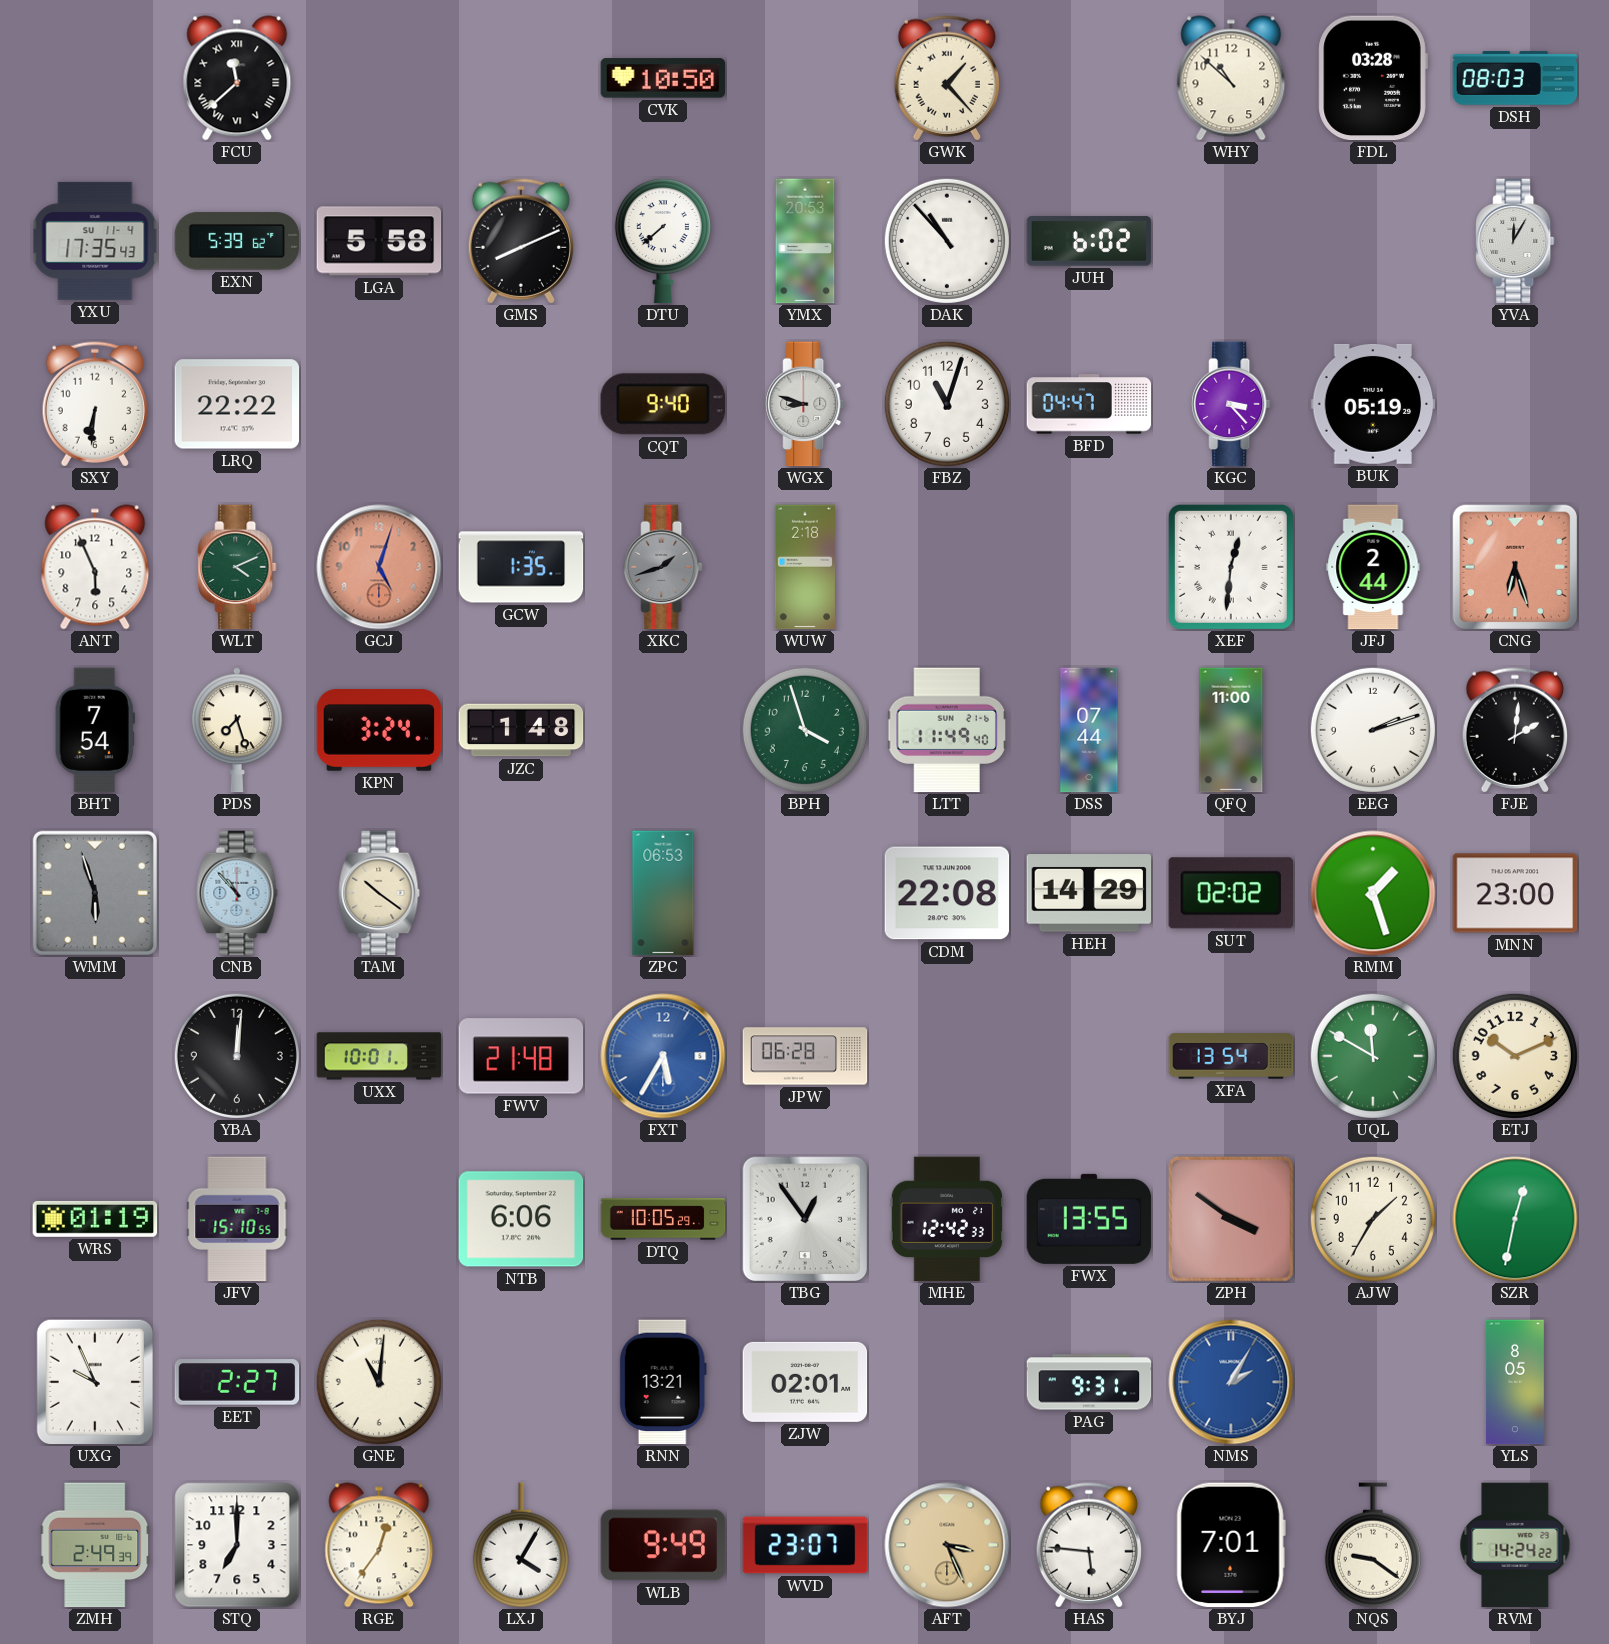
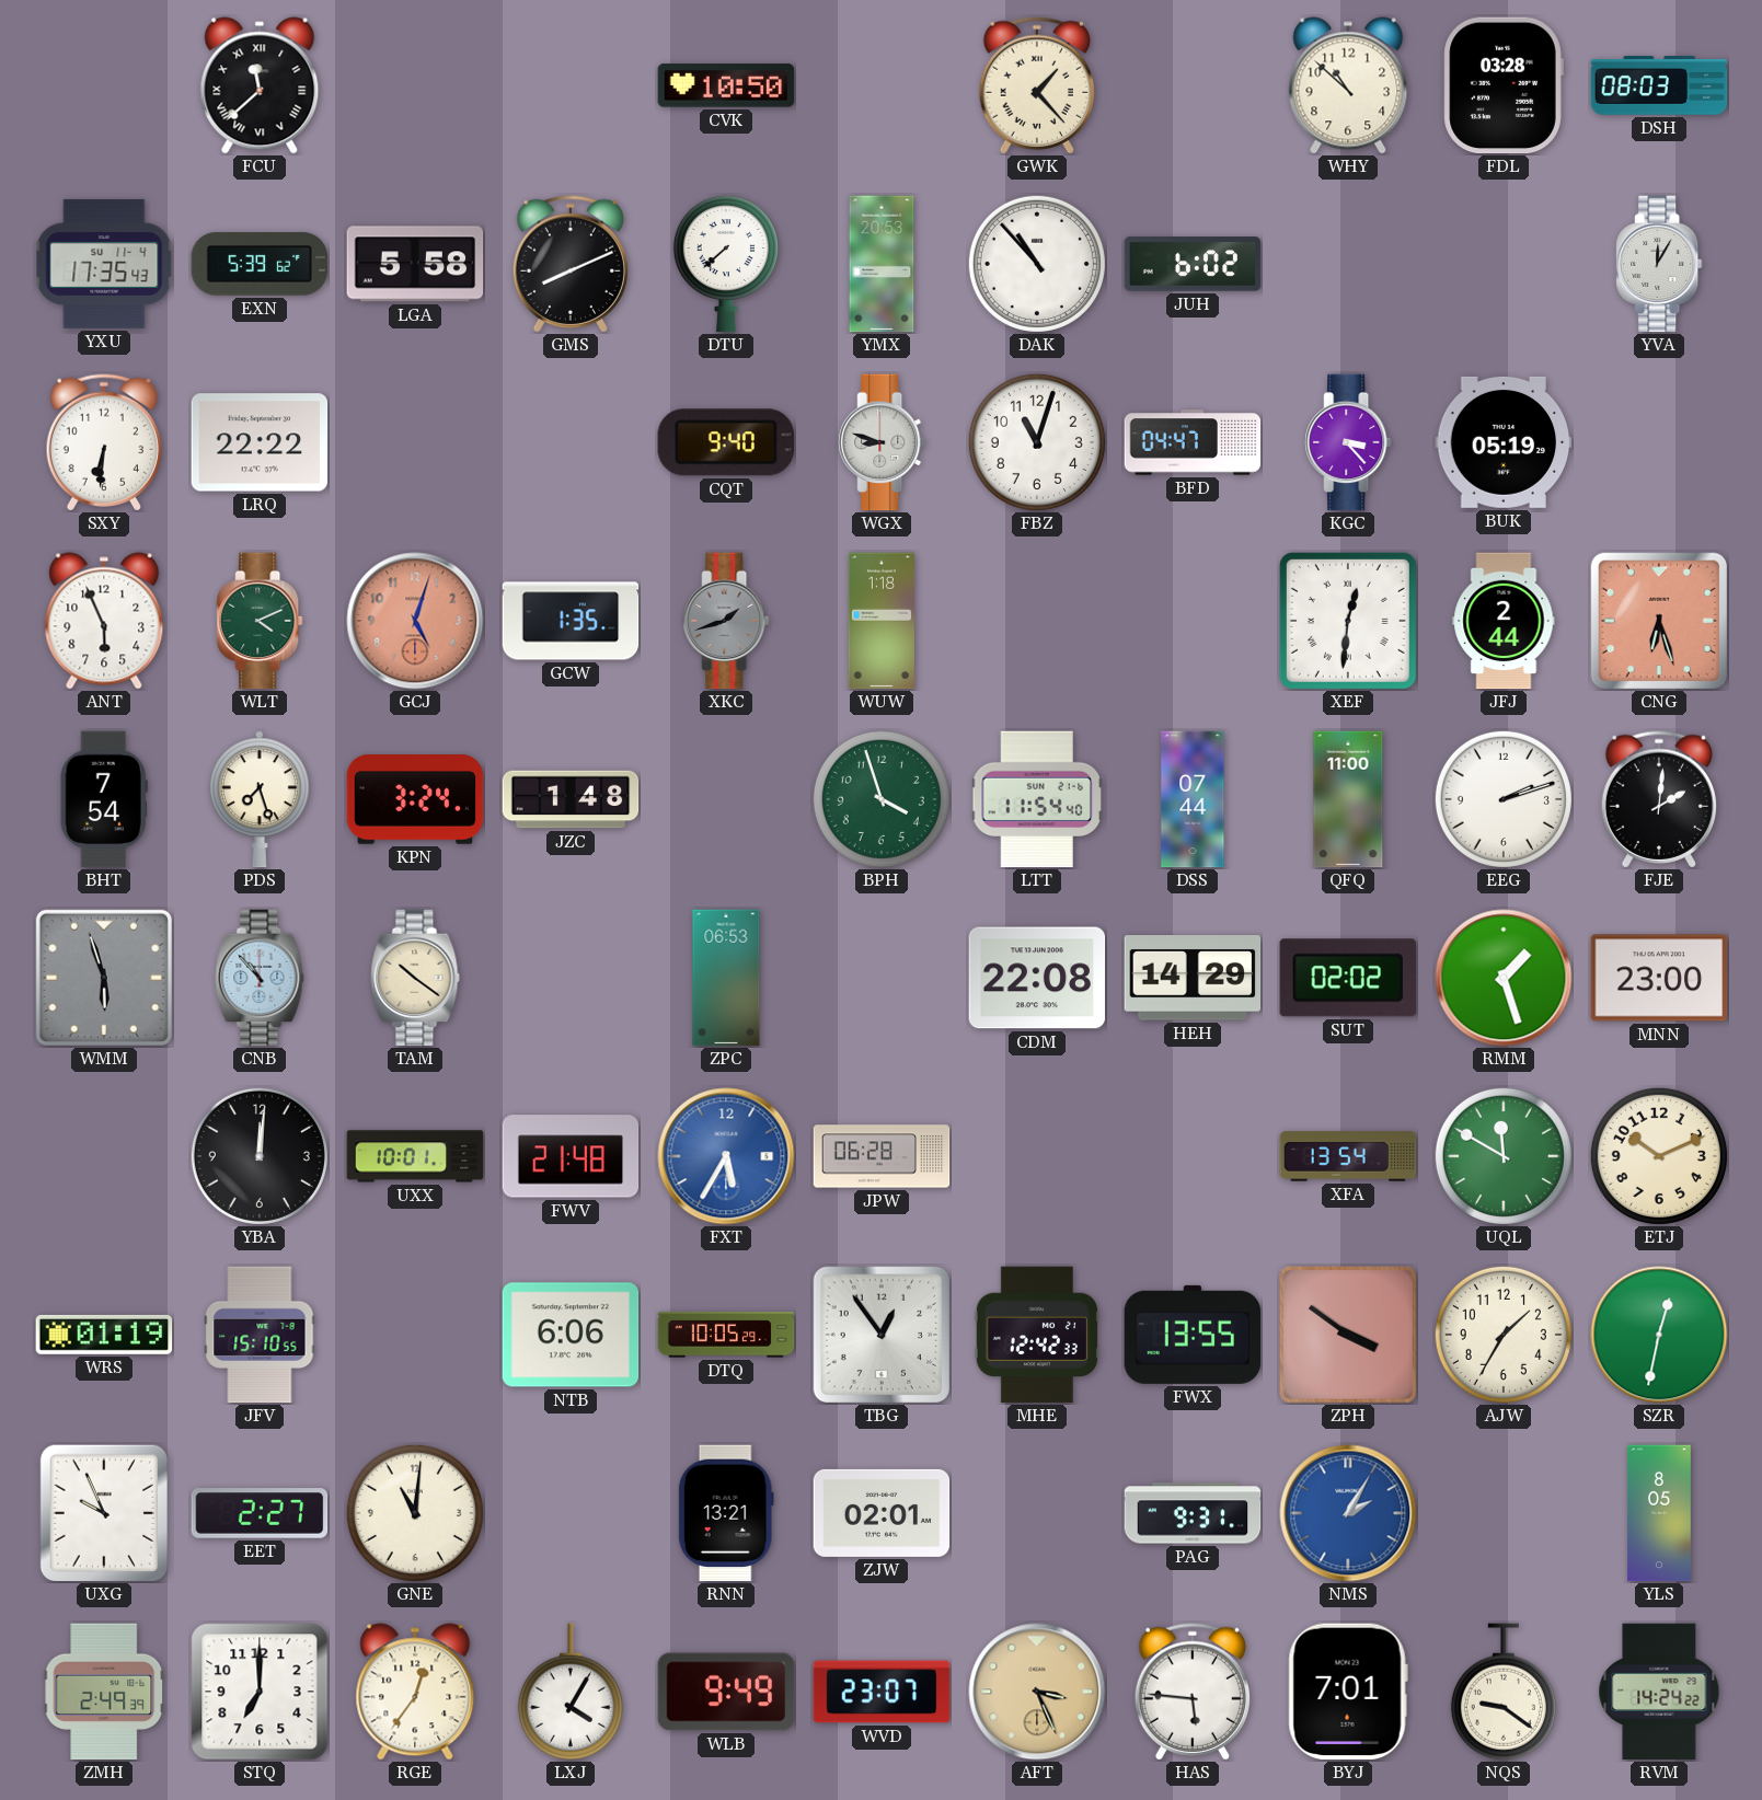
WUW: 2:18 -> 1:18 (882, 621)
LTT: 11:49 -> 11:54 (1036, 799)
